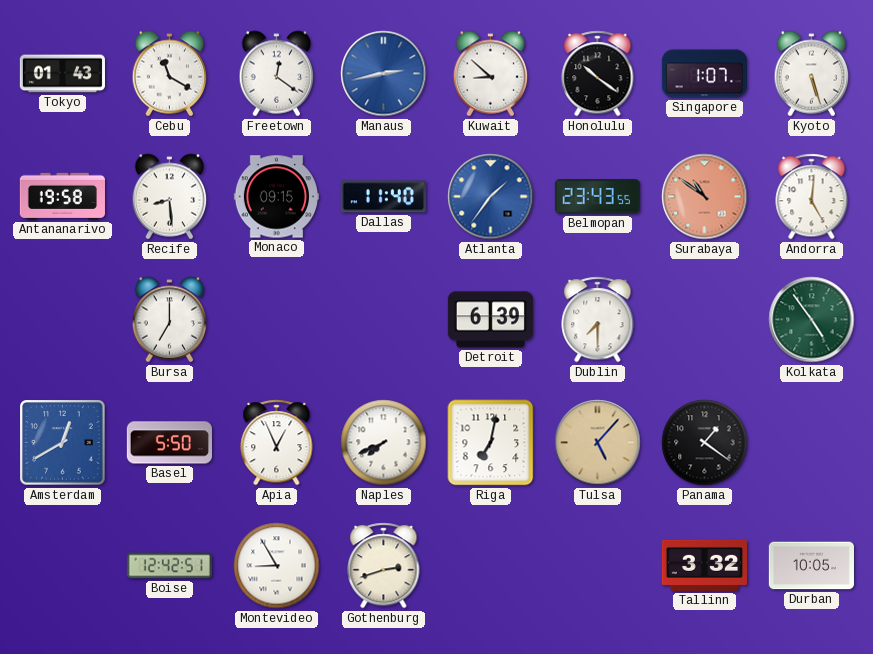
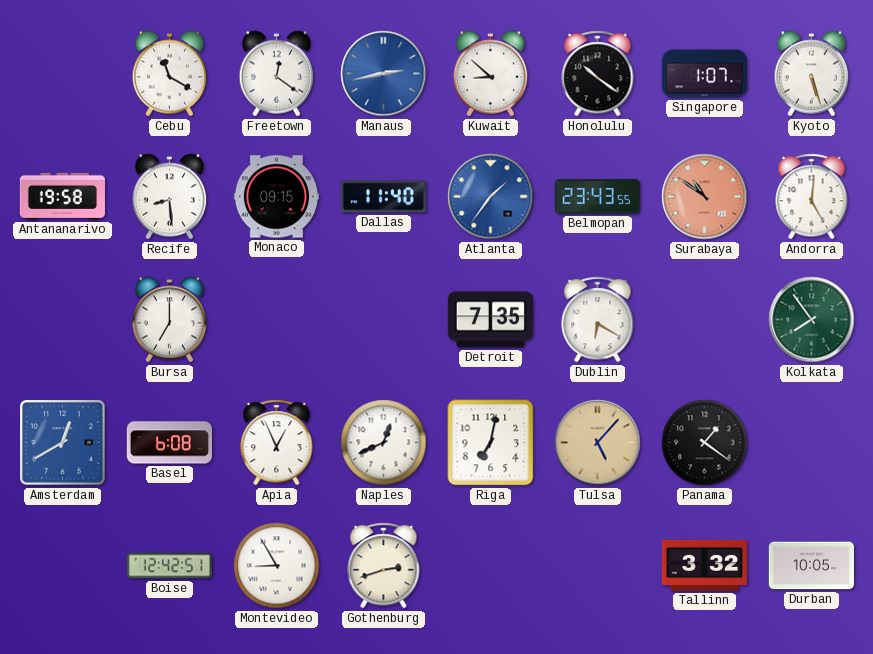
Tokyo: 01:43 -> none (62, 74)
Detroit: 6:39 -> 7:35 (490, 320)
Dublin: 7:30 -> 6:20 (598, 320)
Kolkata: 4:54 -> 7:54 (812, 320)
Basel: 5:50 -> 6:08 (169, 443)
Naples: 7:41 -> 12:41 (384, 443)
